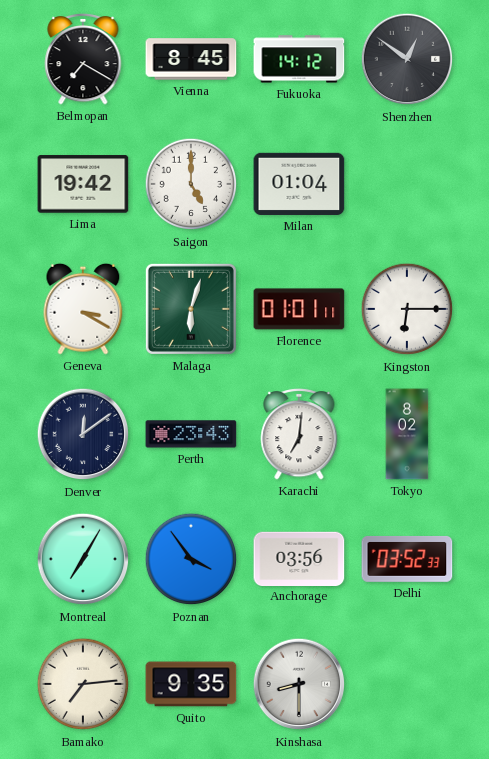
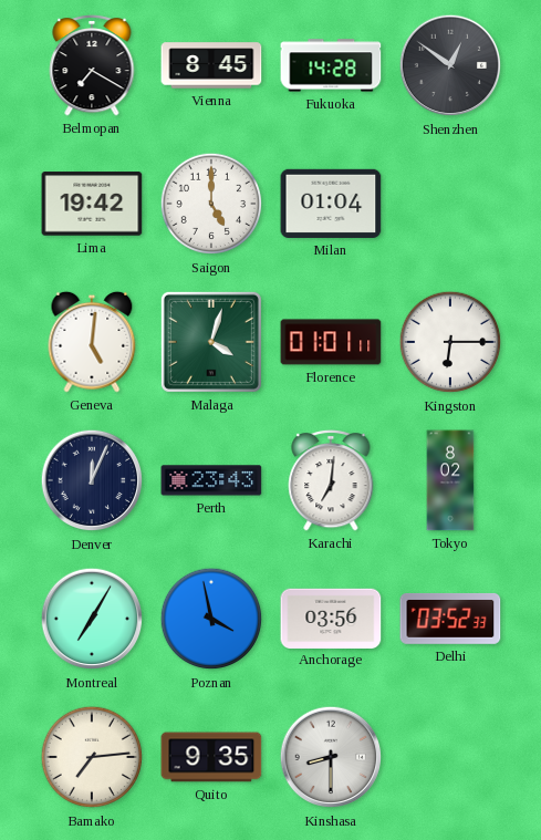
Fukuoka: 14:12 -> 14:28 (331, 65)
Geneva: 3:20 -> 5:01 (92, 342)
Malaga: 6:03 -> 4:03 (211, 342)
Denver: 12:09 -> 12:04 (92, 480)
Poznan: 3:54 -> 3:58 (211, 619)
